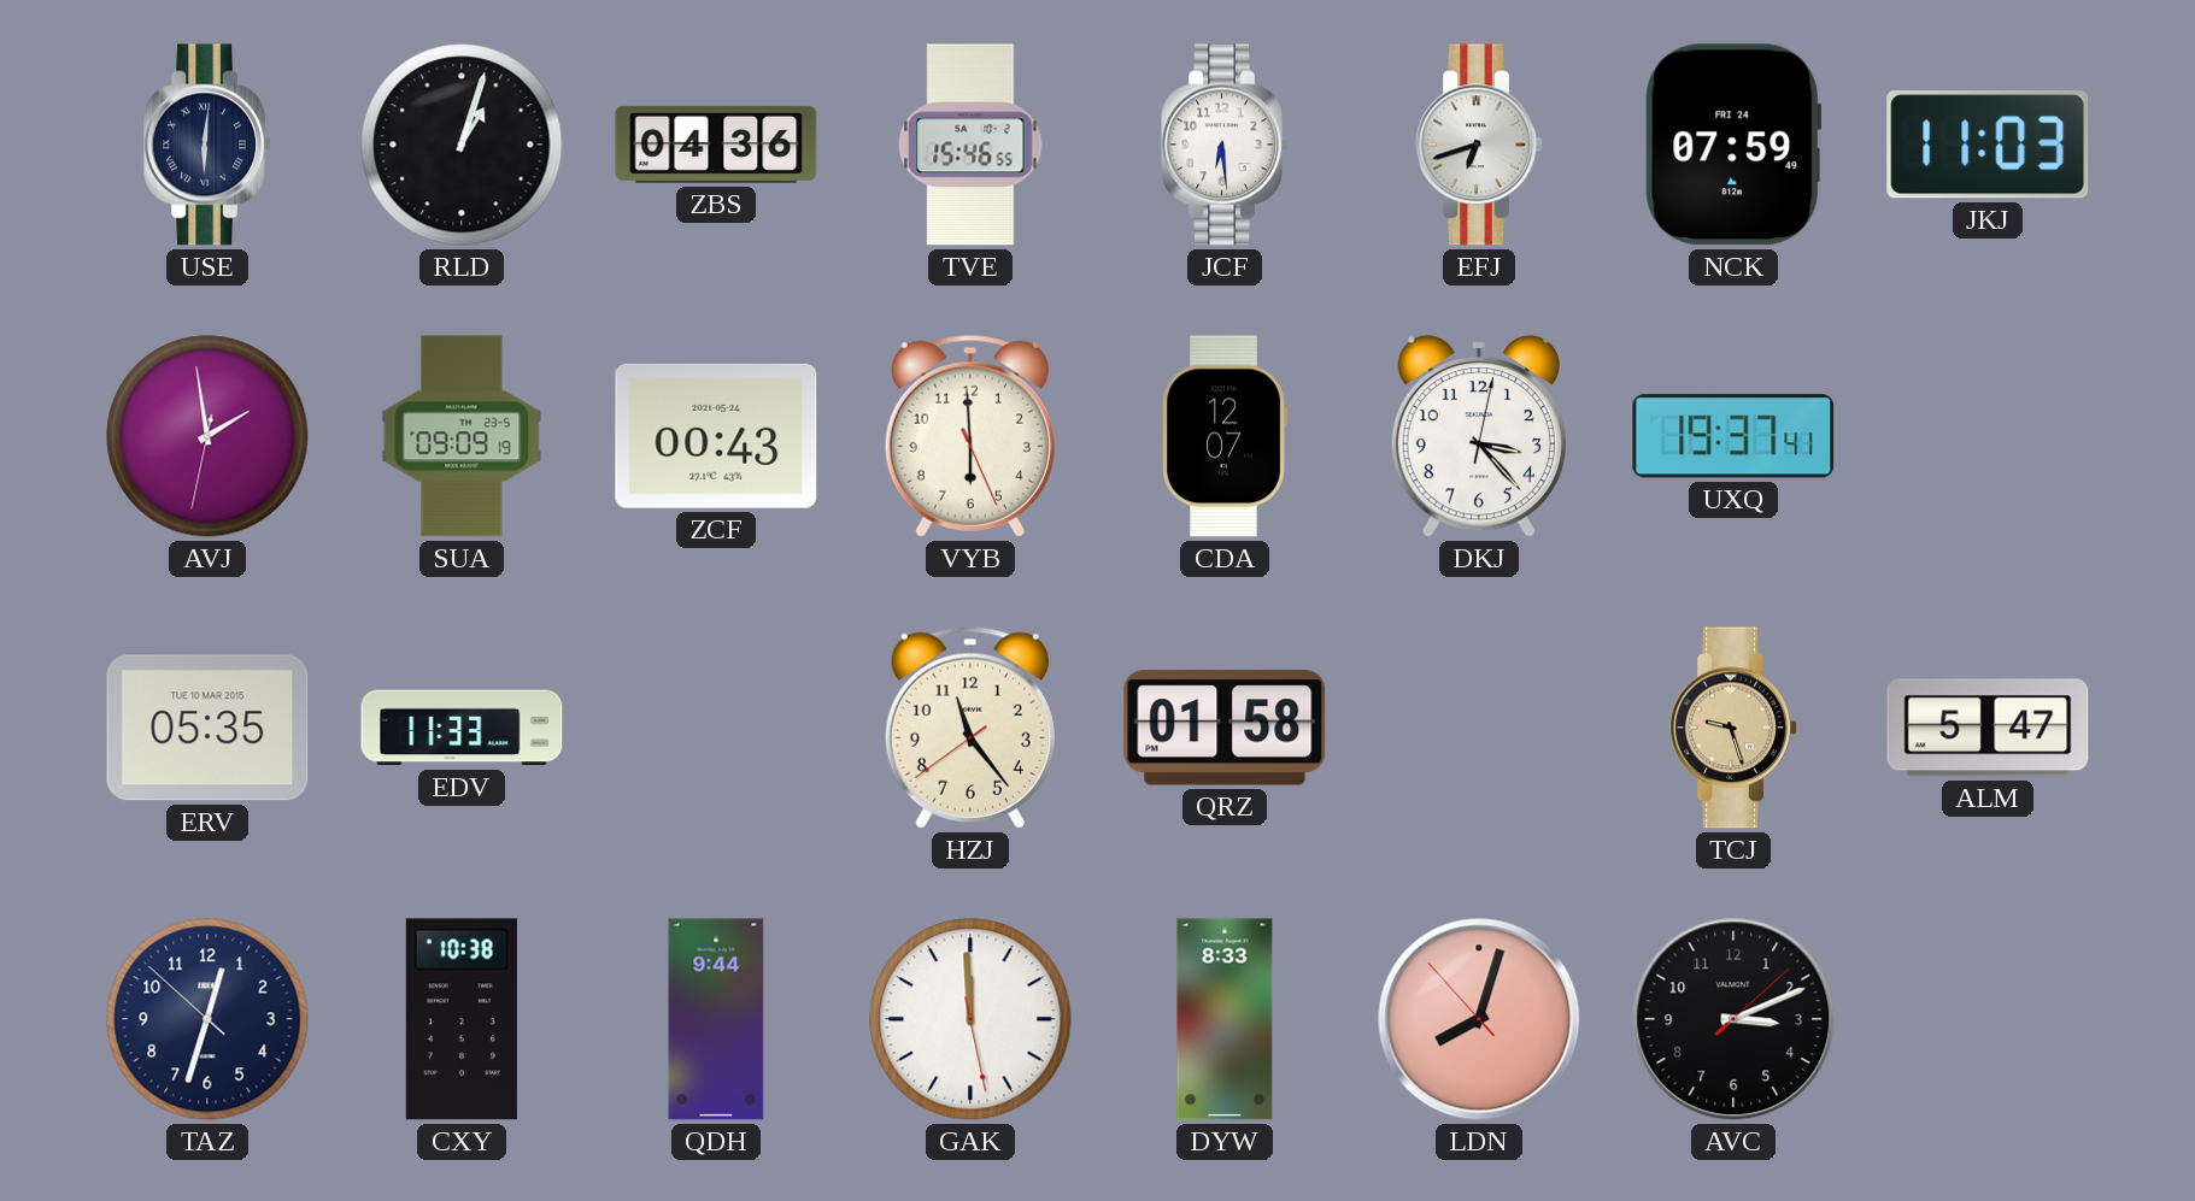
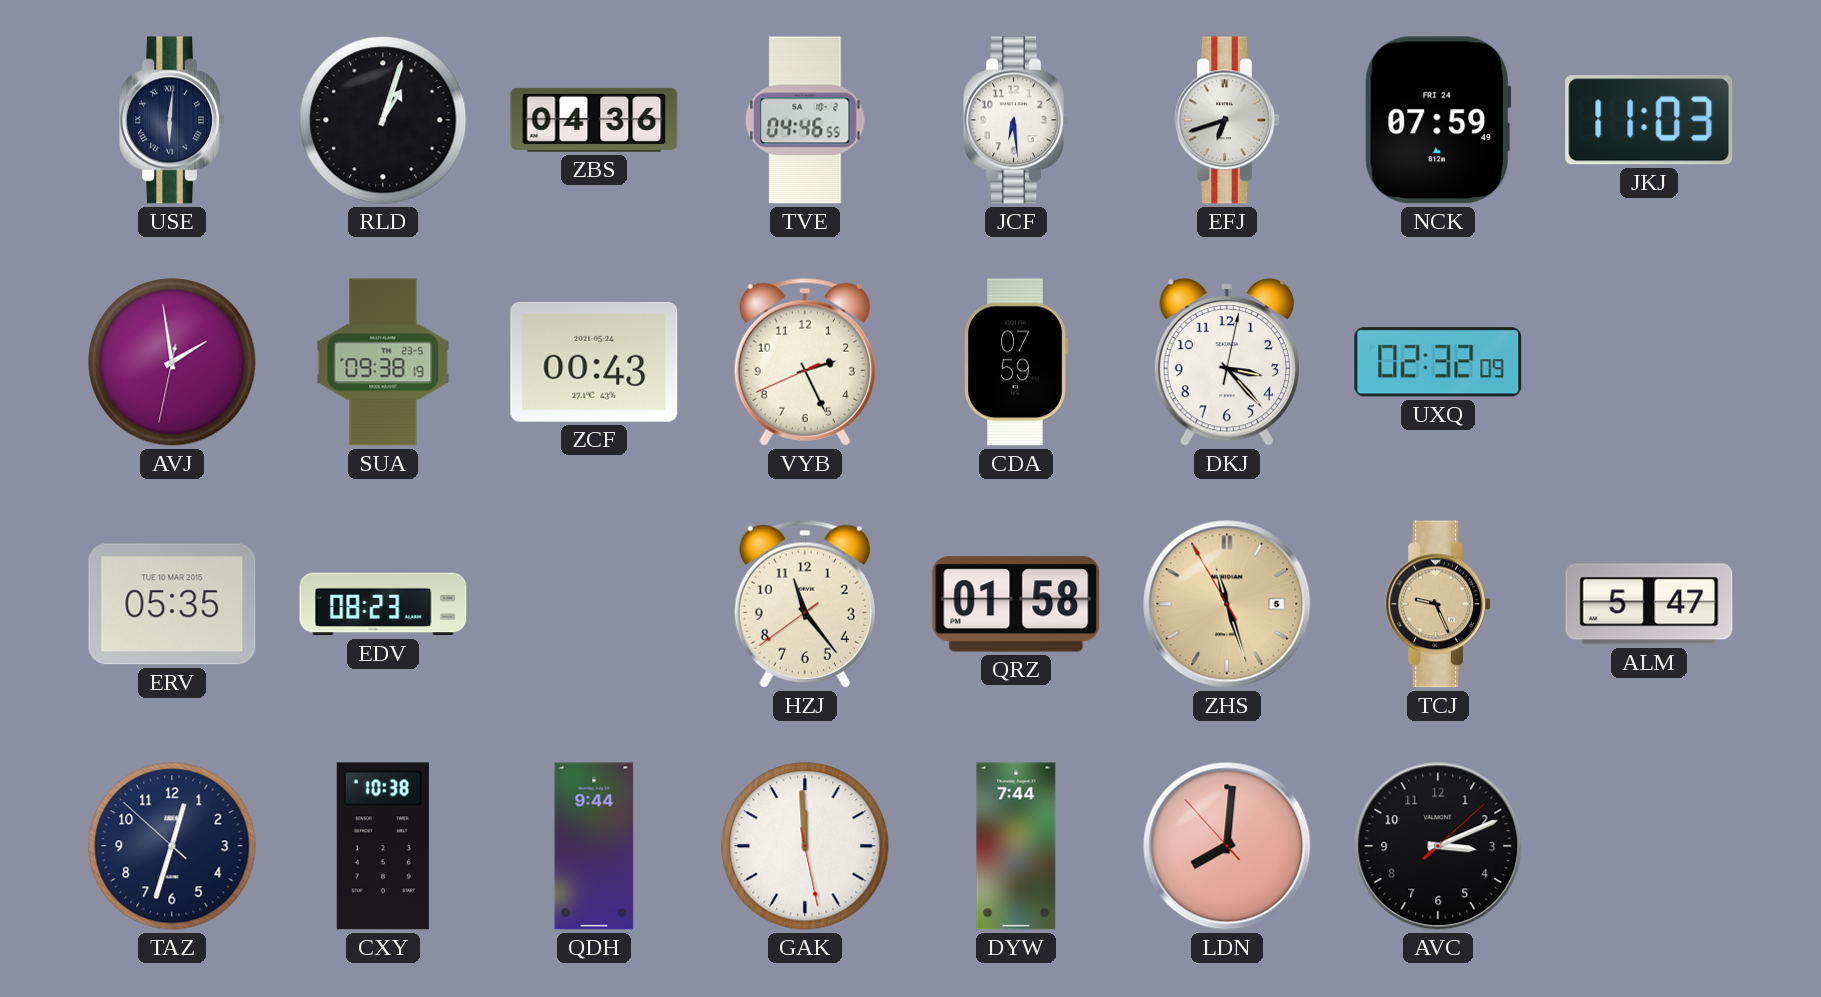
TVE: 15:46 -> 04:46 (805, 120)
SUA: 09:09 -> 09:38 (383, 362)
VYB: 5:59 -> 2:25 (805, 362)
CDA: 12:07 -> 07:59 (1016, 362)
UXQ: 19:37 -> 02:32 (1438, 362)
EDV: 11:33 -> 08:23 (383, 604)
ZHS: none -> 11:26 (1227, 604)
TCJ: 9:27 -> 9:26 (1438, 604)
DYW: 8:33 -> 7:44 (1016, 846)
LDN: 8:02 -> 8:00 (1227, 846)
